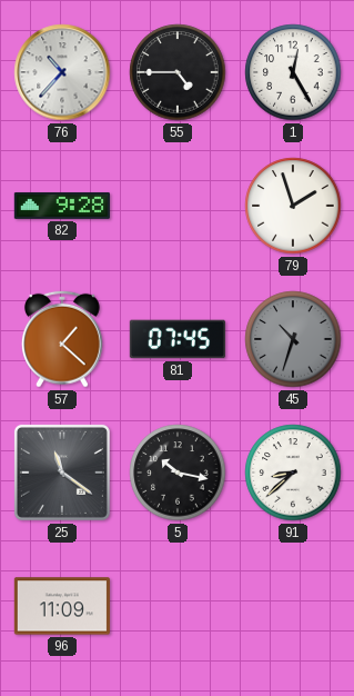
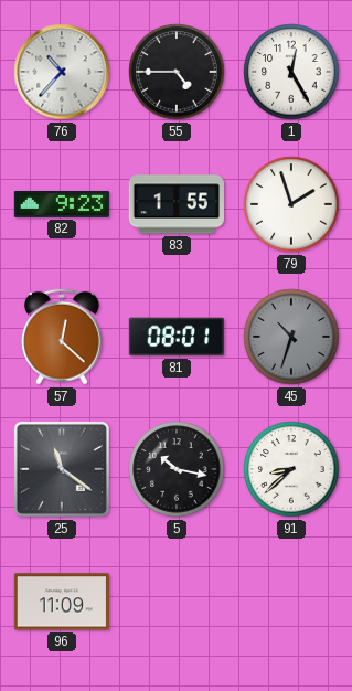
82: 9:28 -> 9:23 (62, 204)
83: none -> 1:55 (177, 204)
57: 1:22 -> 12:22 (62, 337)
81: 07:45 -> 08:01 (177, 337)
